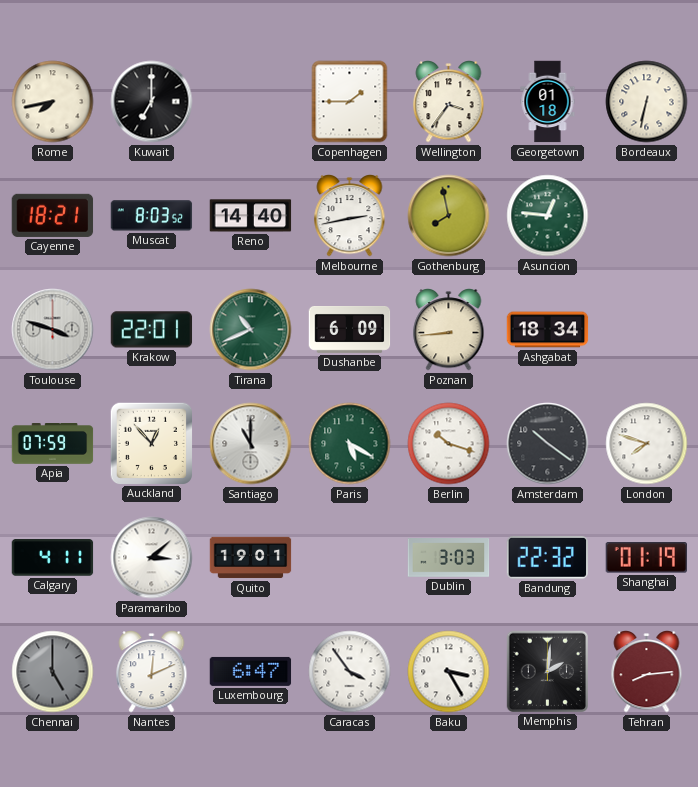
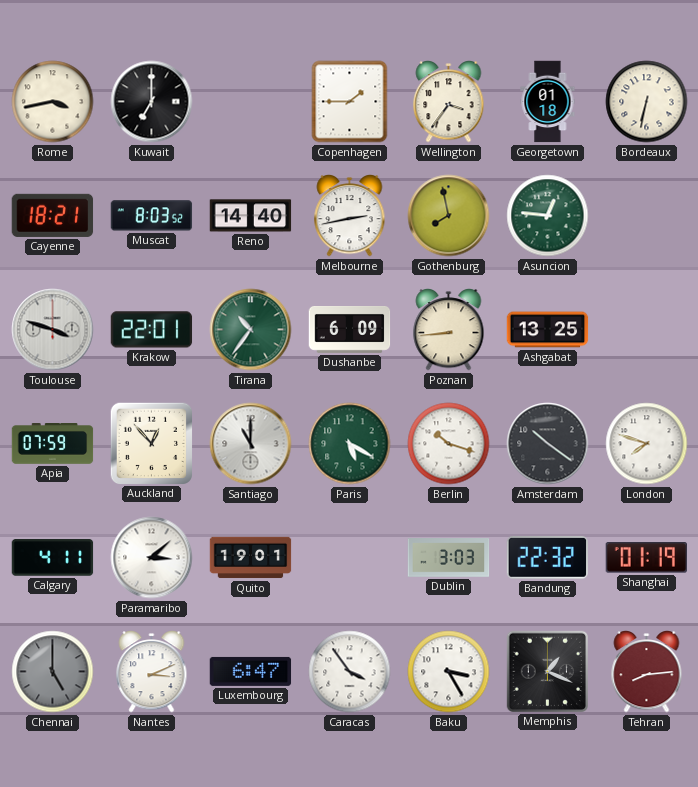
Rome: 7:43 -> 3:43 (53, 102)
Tirana: 10:41 -> 10:36 (251, 330)
Ashgabat: 18:34 -> 13:25 (548, 330)
Nantes: 12:11 -> 3:11 (152, 672)
Memphis: 2:01 -> 1:19 (547, 671)
